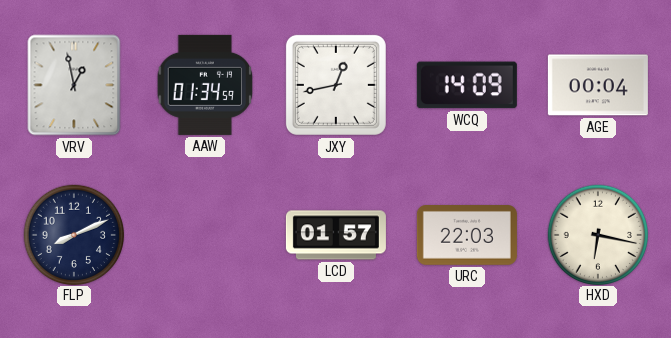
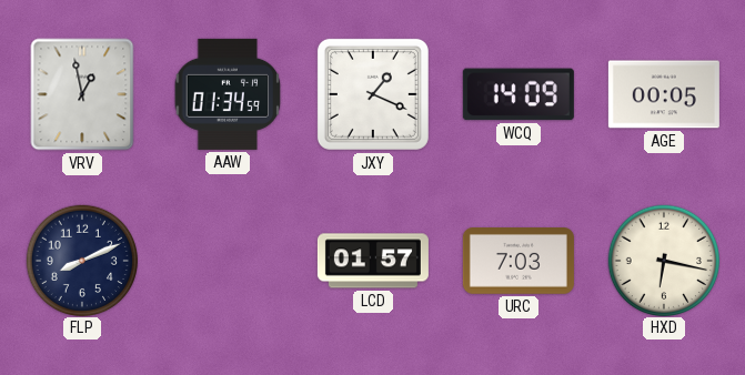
JXY: 12:43 -> 1:19 (373, 94)
AGE: 00:04 -> 00:05 (664, 94)
URC: 22:03 -> 7:03 (519, 262)
